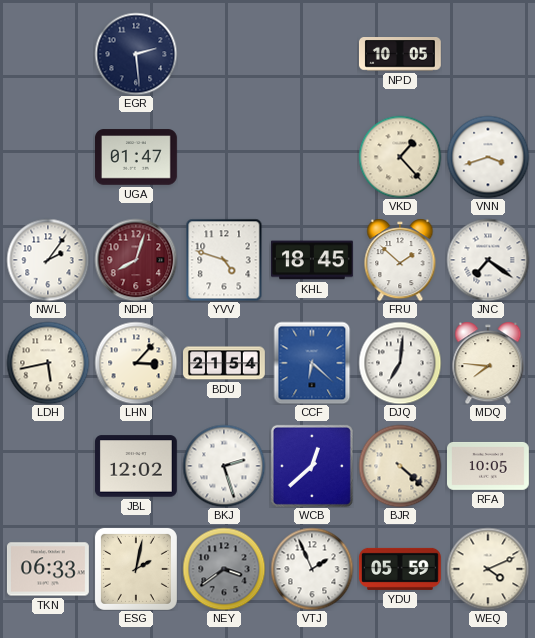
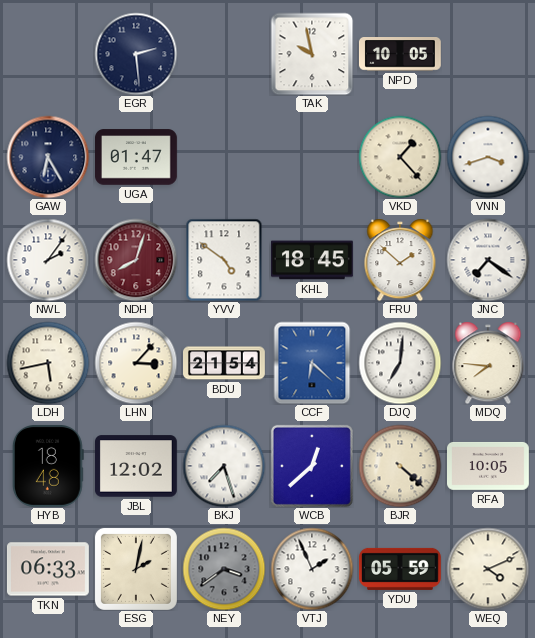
TAK: none -> 9:58 (312, 54)
GAW: none -> 6:25 (48, 157)
YVV: 4:48 -> 4:51 (224, 260)
HYB: none -> 18:48 (48, 466)
BKJ: 2:27 -> 7:27 (224, 466)
